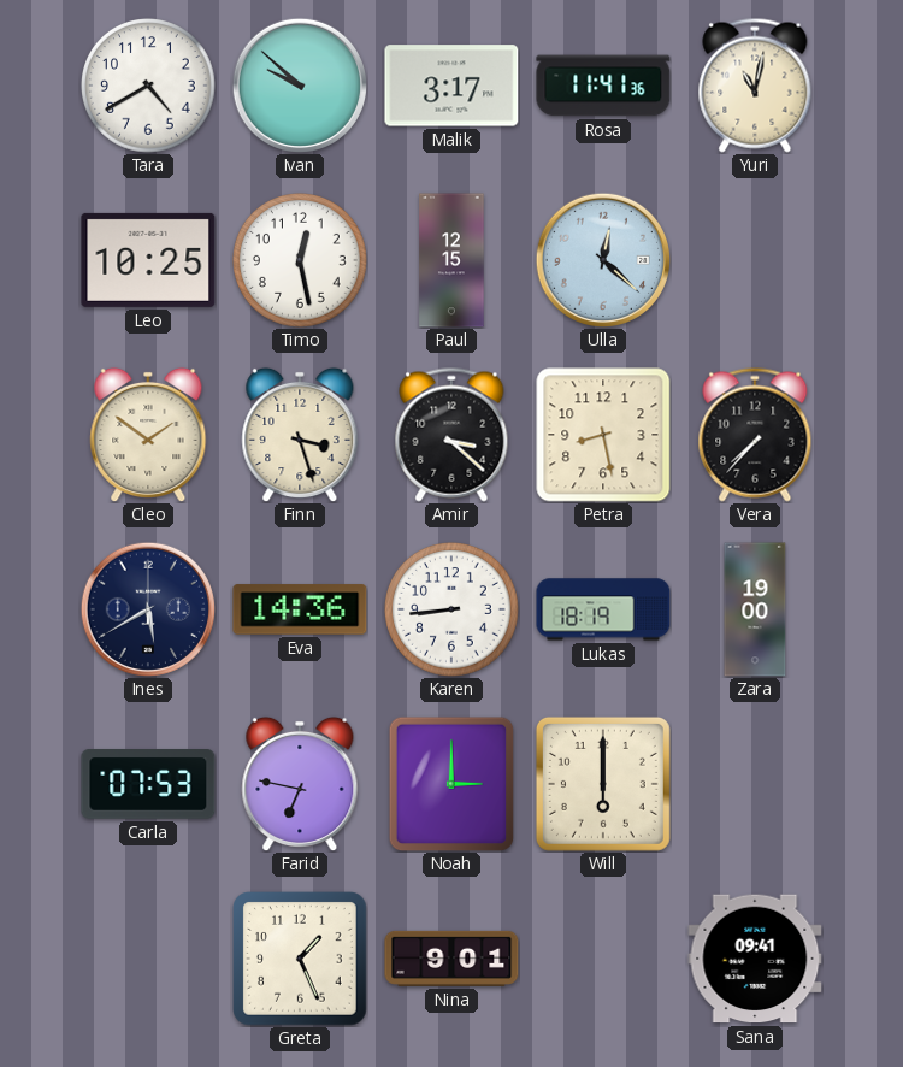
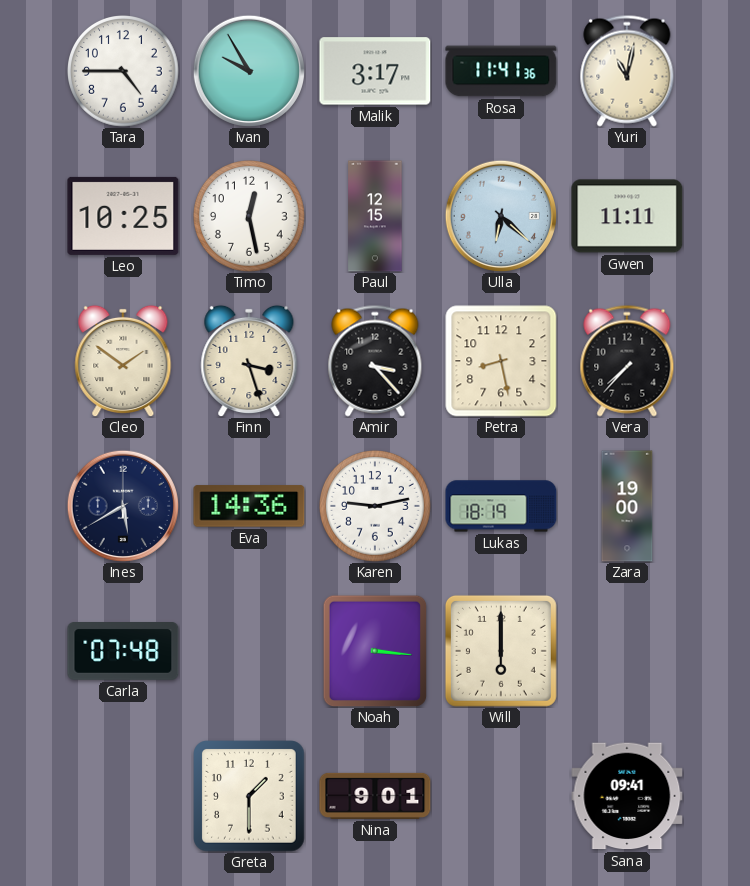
Tara: 4:40 -> 4:45 (124, 72)
Ivan: 9:52 -> 9:55 (248, 70)
Ulla: 12:22 -> 6:22 (500, 215)
Gwen: none -> 11:11 (627, 216)
Amir: 3:22 -> 3:23 (375, 361)
Karen: 8:44 -> 9:13 (376, 507)
Carla: 07:53 -> 07:48 (123, 652)
Farid: 6:47 -> none (300, 784)
Noah: 3:00 -> 3:16 (375, 651)
Greta: 1:26 -> 1:30 (249, 796)
